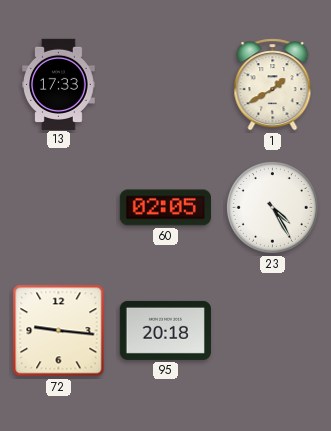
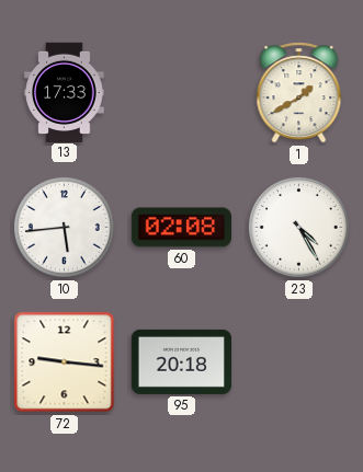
10: none -> 5:44 (64, 227)
60: 02:05 -> 02:08 (181, 228)
